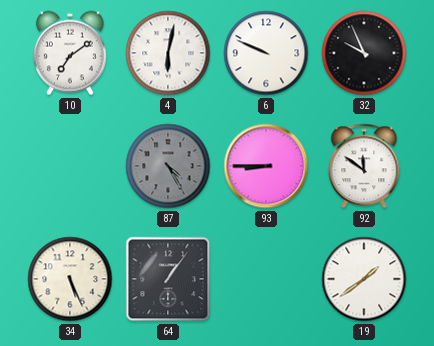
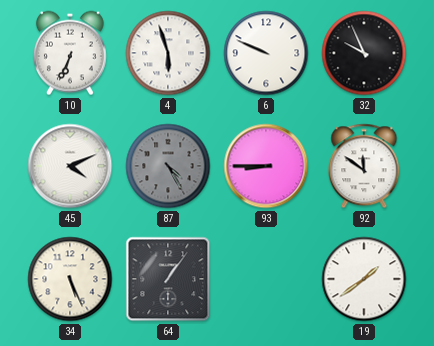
10: 7:09 -> 6:34 (70, 53)
4: 6:02 -> 5:57 (168, 53)
45: none -> 4:11 (70, 166)
